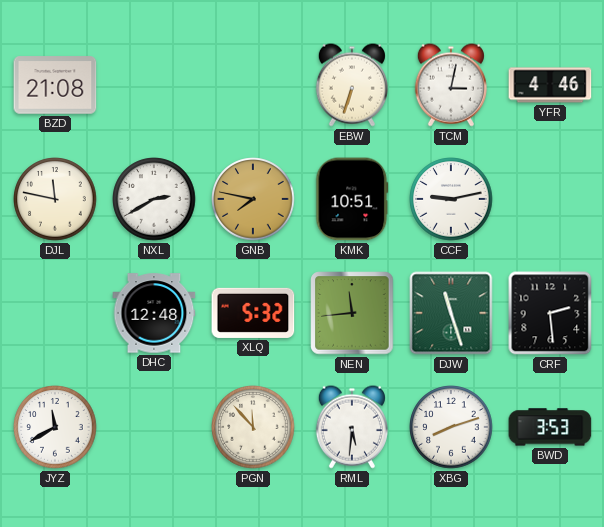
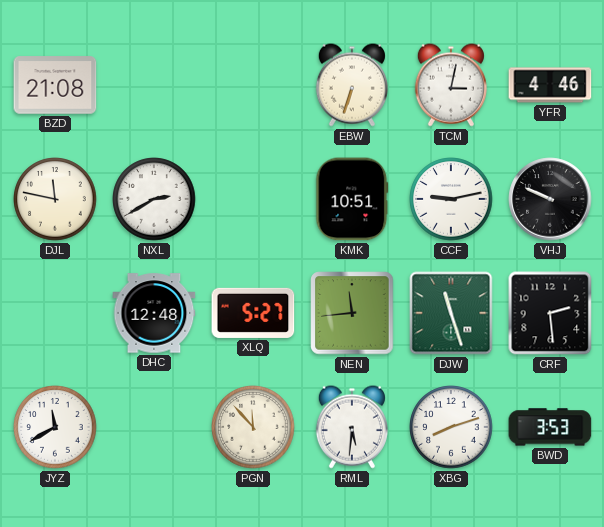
GNB: 7:47 -> none (253, 199)
VHJ: none -> 9:49 (550, 199)
XLQ: 5:32 -> 5:27 (253, 313)
